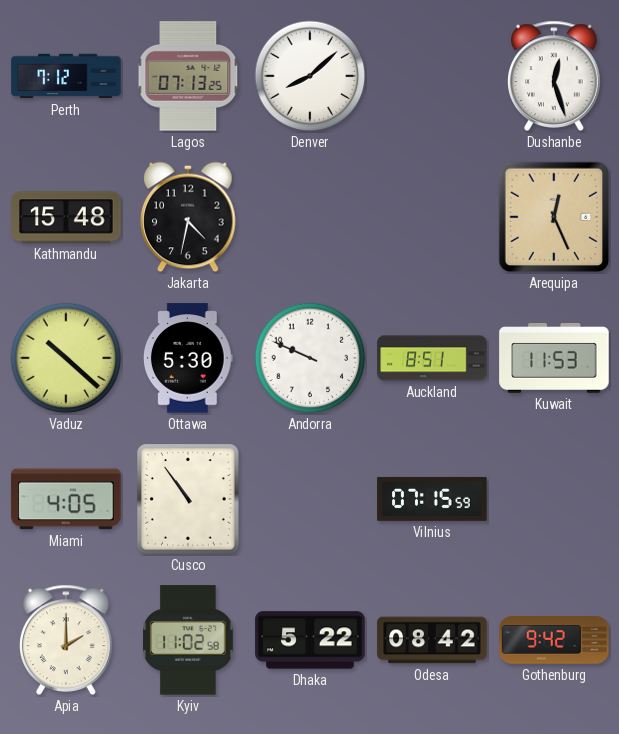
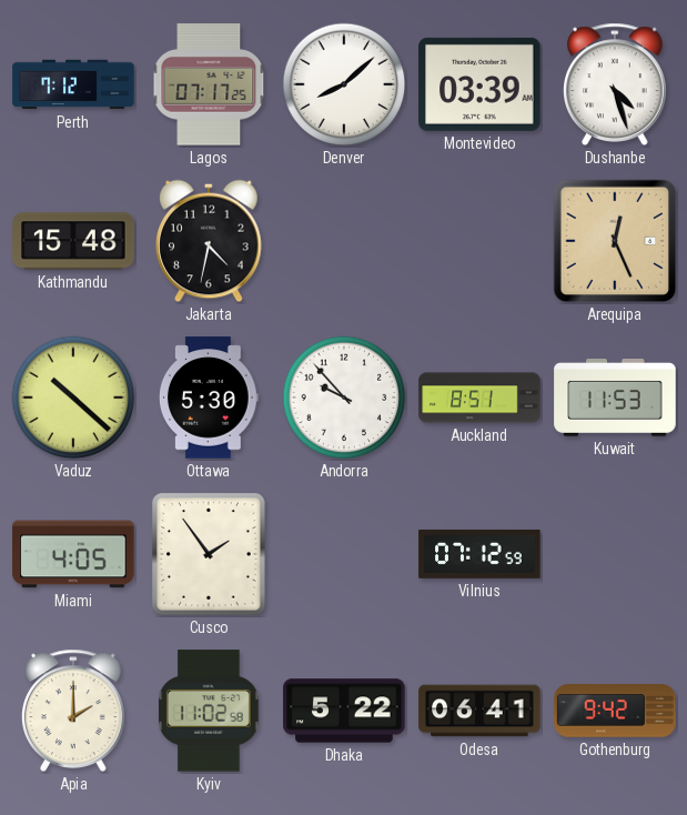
Lagos: 07:13 -> 07:17 (209, 84)
Montevideo: none -> 03:39 (479, 84)
Dushanbe: 12:27 -> 4:27 (616, 84)
Andorra: 9:49 -> 9:53 (344, 398)
Cusco: 10:54 -> 1:54 (209, 554)
Vilnius: 07:15 -> 07:12 (479, 554)
Odesa: 08:42 -> 06:41 (479, 711)
